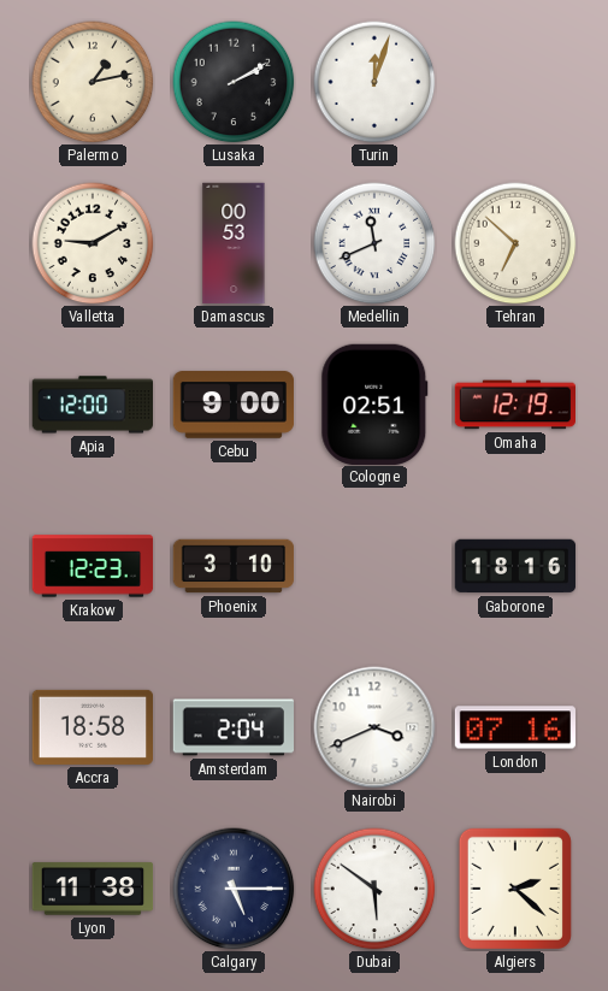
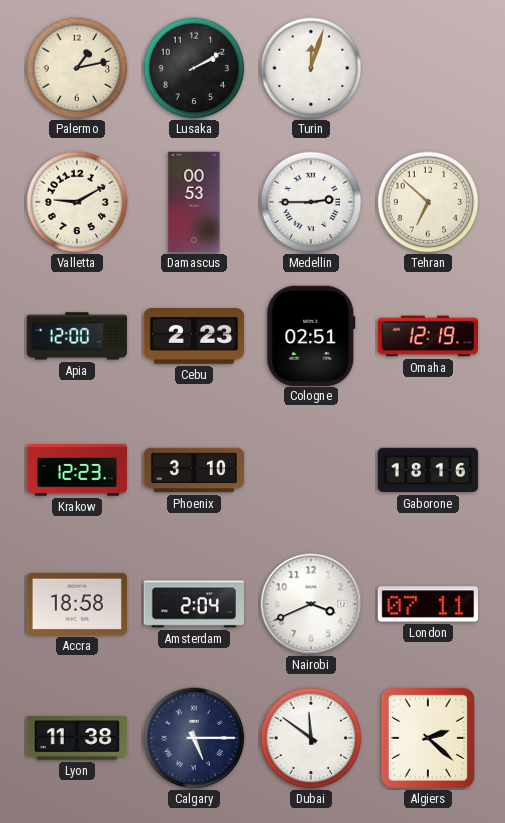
Medellin: 11:41 -> 2:45 (311, 202)
Cebu: 9:00 -> 2:23 (194, 336)
London: 07:16 -> 07:11 (427, 604)
Dubai: 5:51 -> 11:51 (311, 738)
